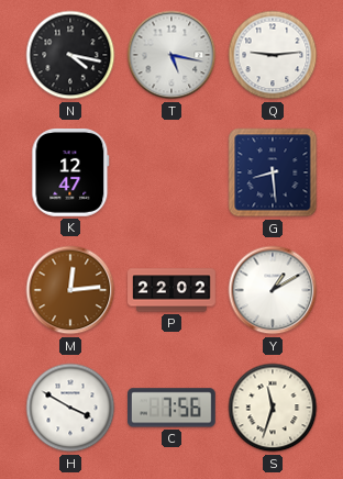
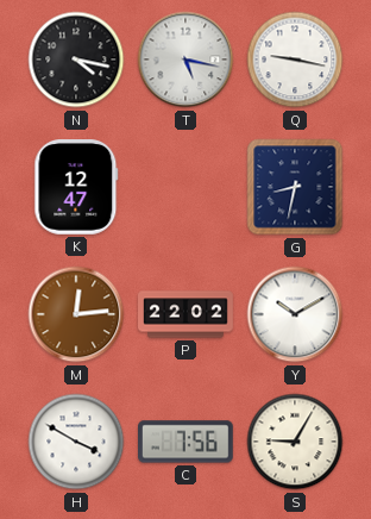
Q: 9:14 -> 9:17 (295, 60)
G: 8:29 -> 8:32 (295, 187)
Y: 1:10 -> 10:10 (295, 314)
S: 11:33 -> 9:05 (295, 442)
